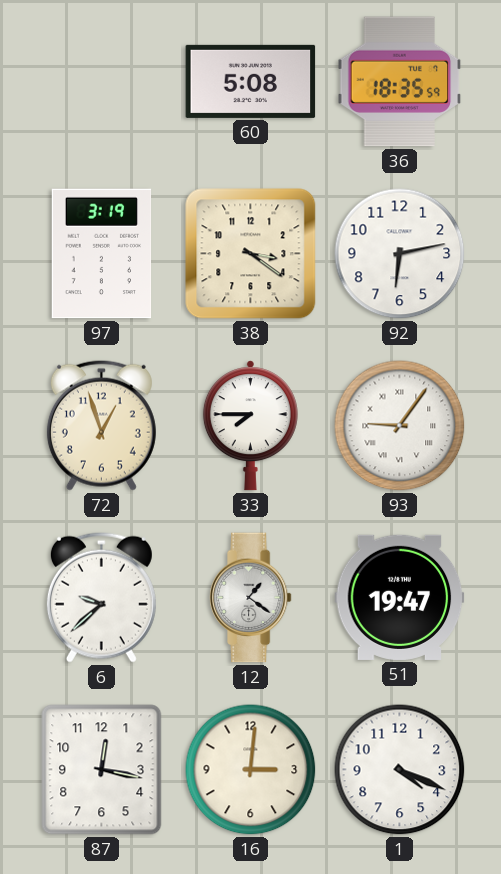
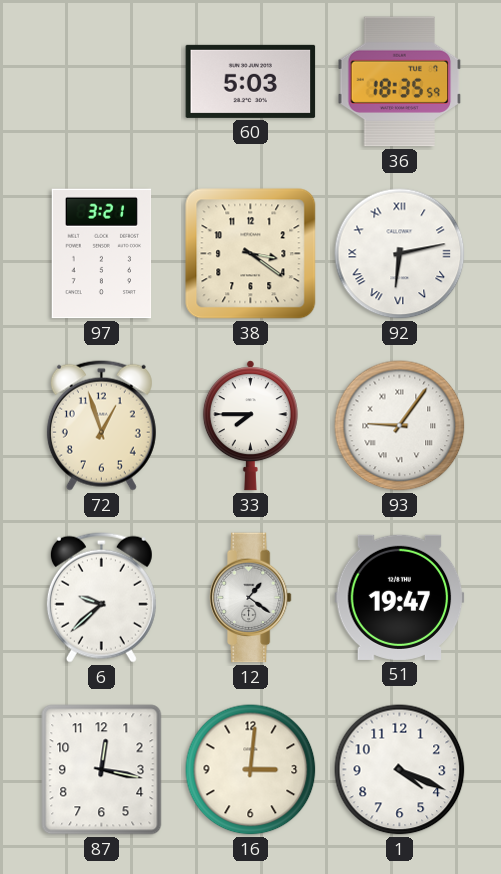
60: 5:08 -> 5:03 (251, 81)
97: 3:19 -> 3:21 (102, 254)
92 numerals: Arabic -> Roman (400, 254)
